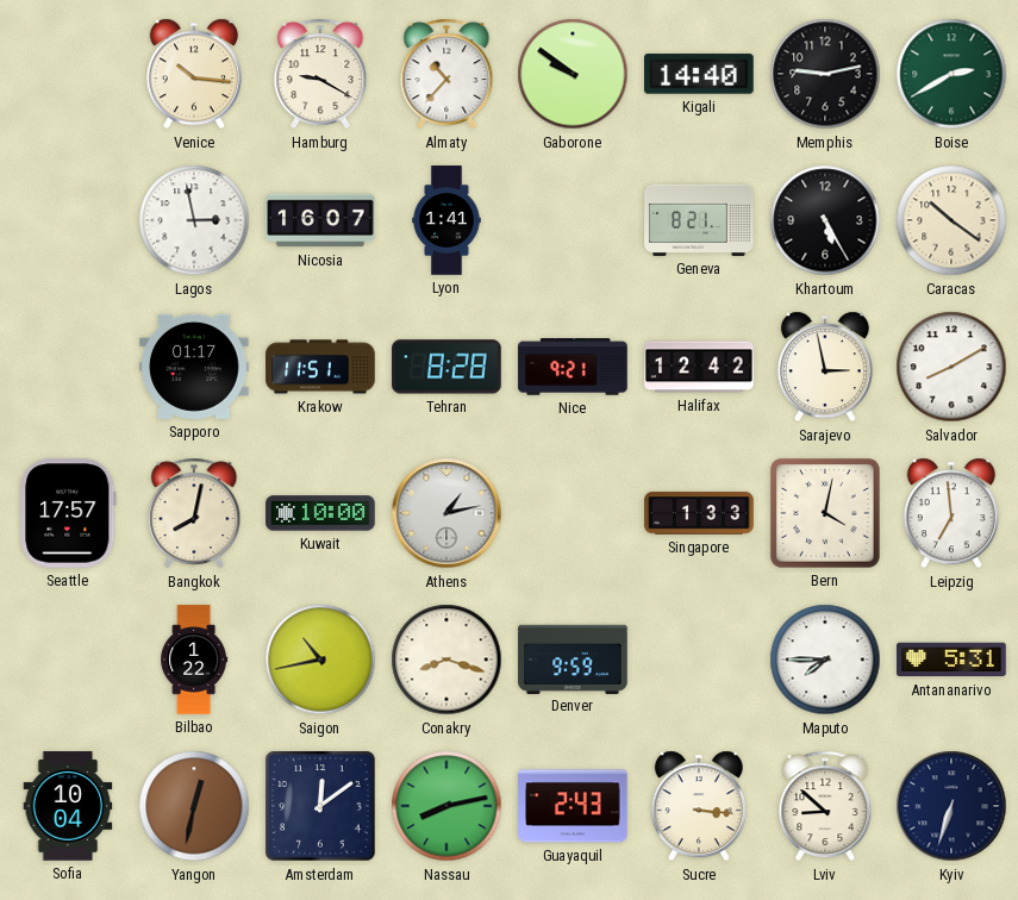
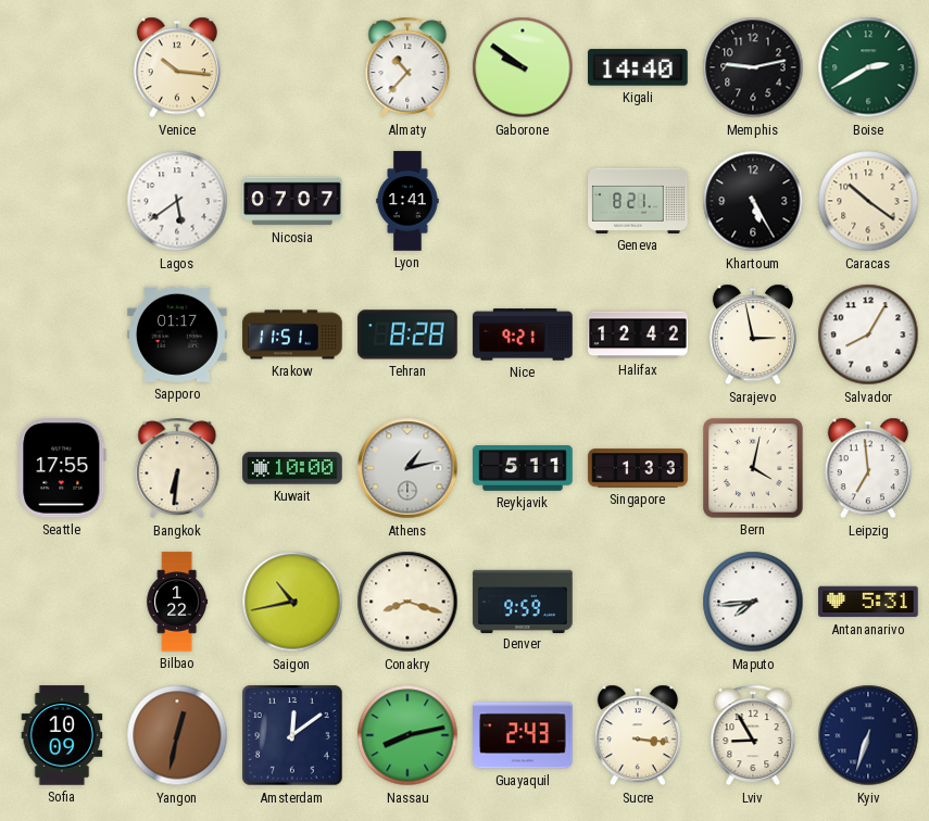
Hamburg: 9:20 -> none (320, 74)
Lagos: 2:58 -> 5:39 (177, 201)
Nicosia: 16:07 -> 07:07 (292, 201)
Salvador: 8:10 -> 8:05 (868, 334)
Seattle: 17:57 -> 17:55 (62, 468)
Bangkok: 8:02 -> 6:31 (177, 468)
Reykjavik: none -> 5:11 (523, 468)
Maputo: 7:45 -> 7:44 (753, 602)
Sofia: 10:04 -> 10:09 (62, 735)
Lviv: 8:52 -> 8:55 (753, 735)
